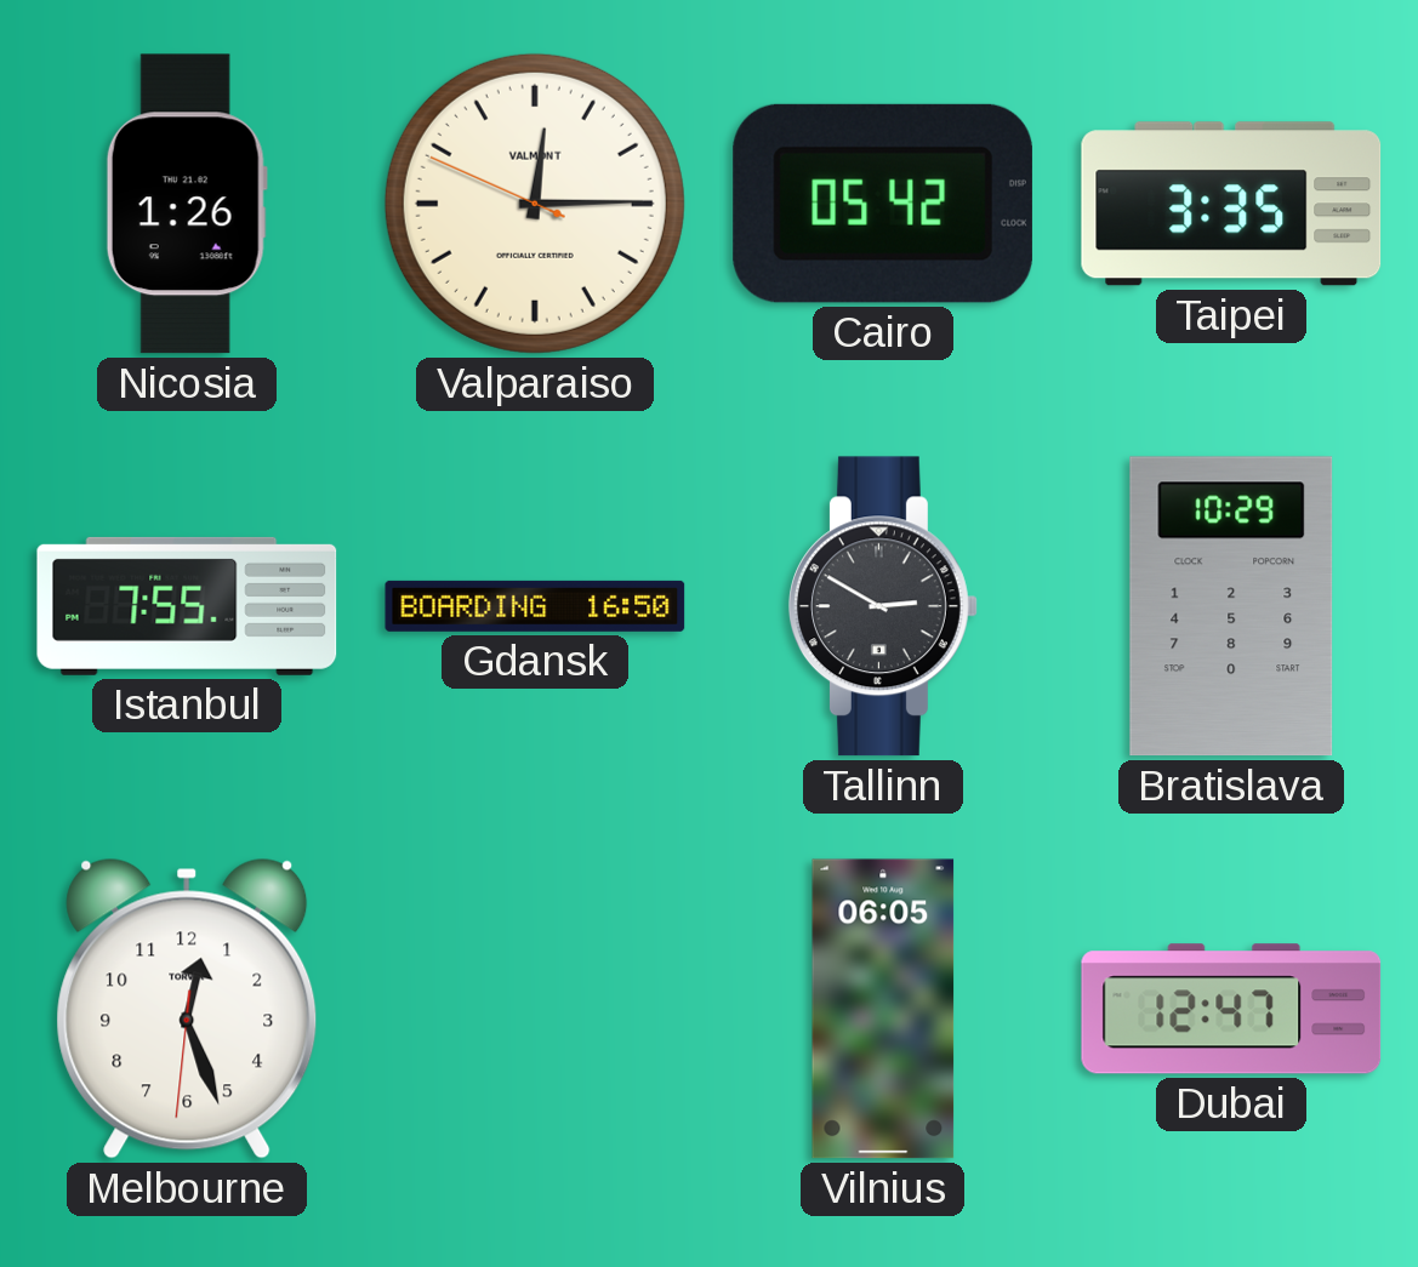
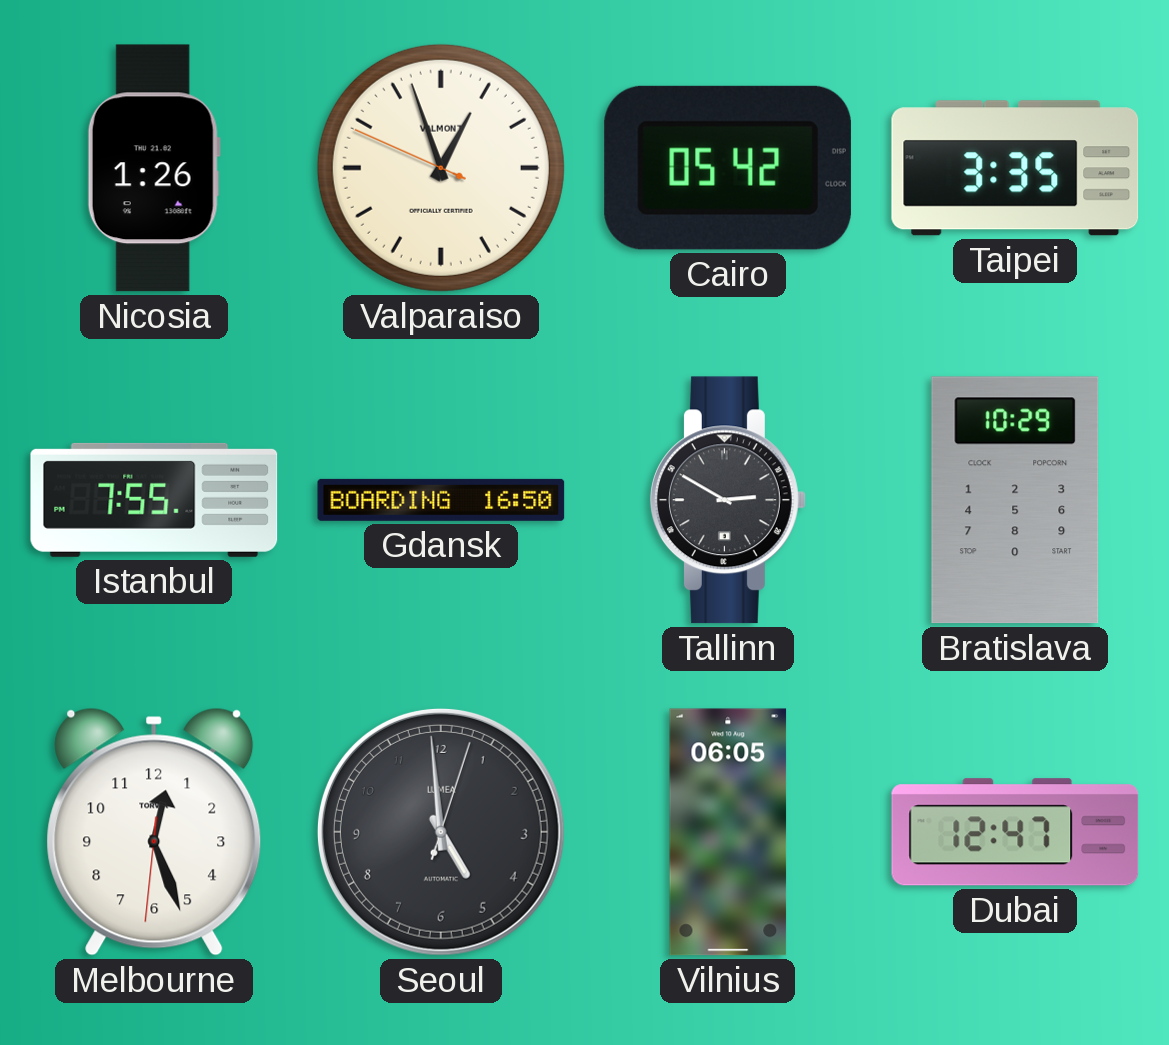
Valparaiso: 12:14 -> 12:56 (441, 168)
Seoul: none -> 4:59 (441, 832)
